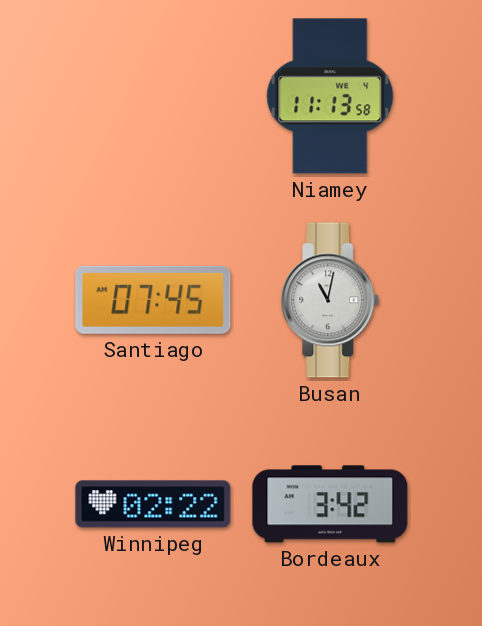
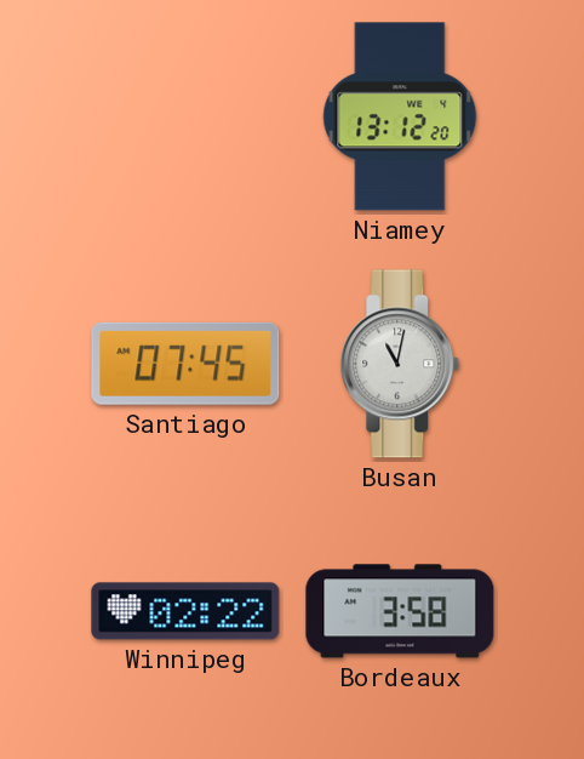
Niamey: 11:13 -> 13:12 (400, 116)
Bordeaux: 3:42 -> 3:58 (400, 611)
